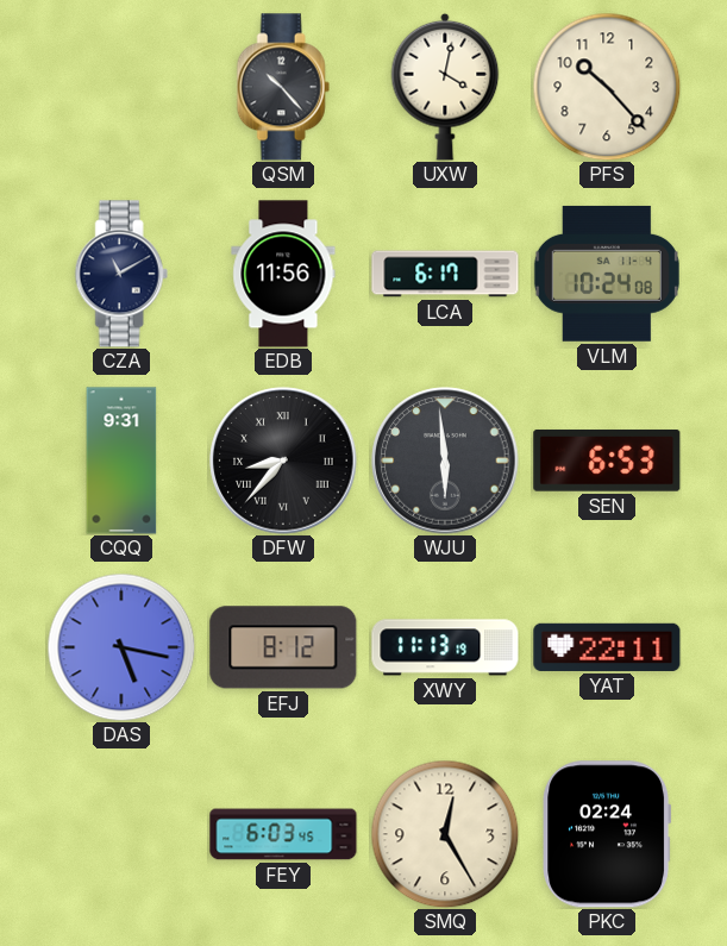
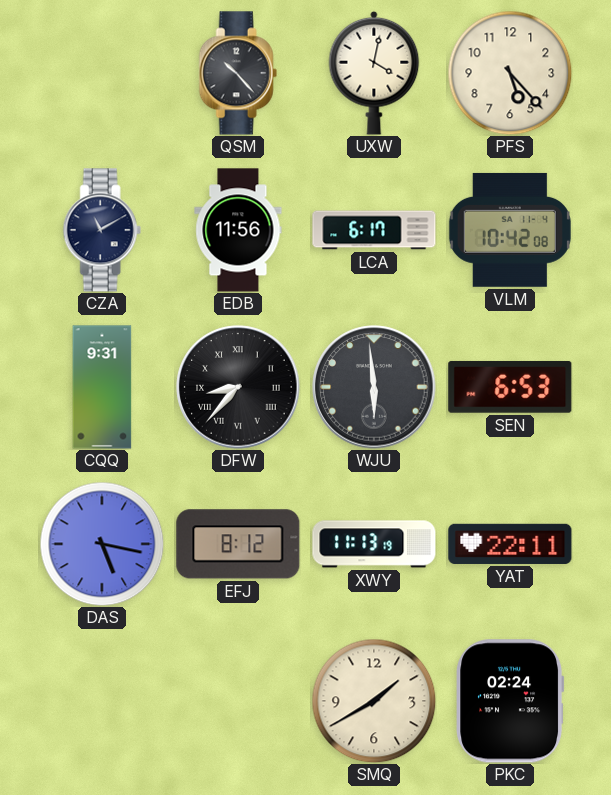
PFS: 10:23 -> 5:23 (510, 73)
VLM: 10:24 -> 10:42 (510, 230)
FEY: 6:03 -> none (283, 834)
SMQ: 12:25 -> 1:40 (374, 701)
